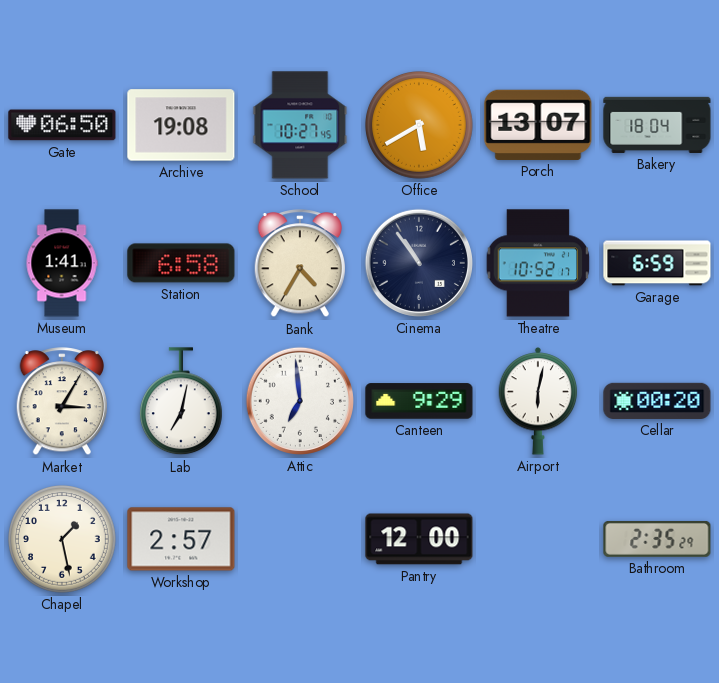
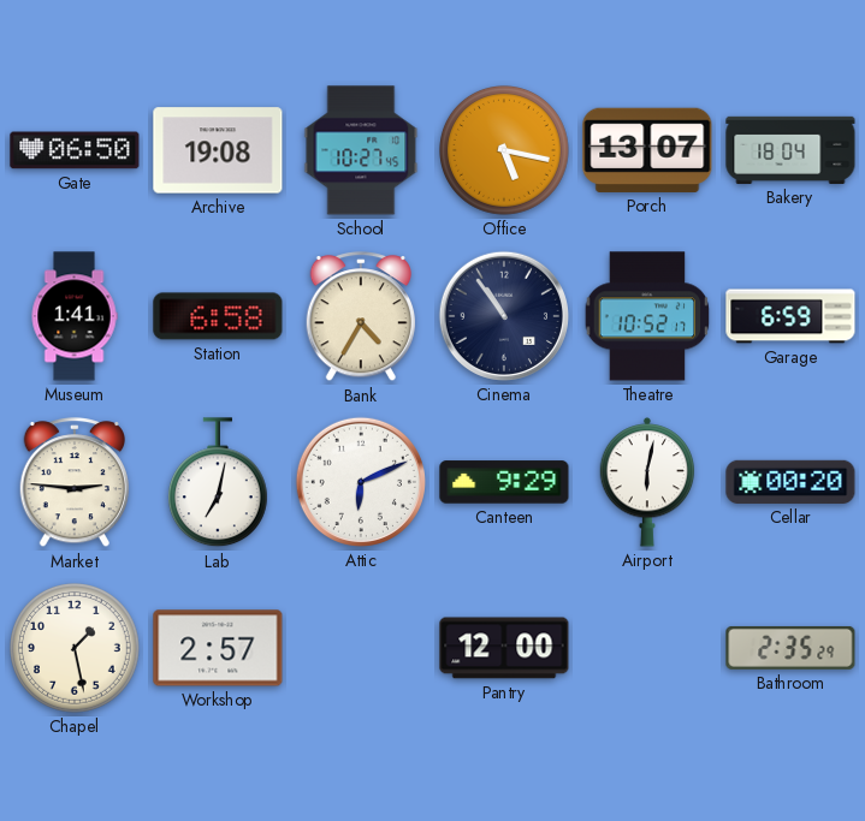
Office: 5:40 -> 5:17 (505, 151)
Market: 3:05 -> 2:46 (73, 483)
Attic: 6:59 -> 6:11 (361, 482)
